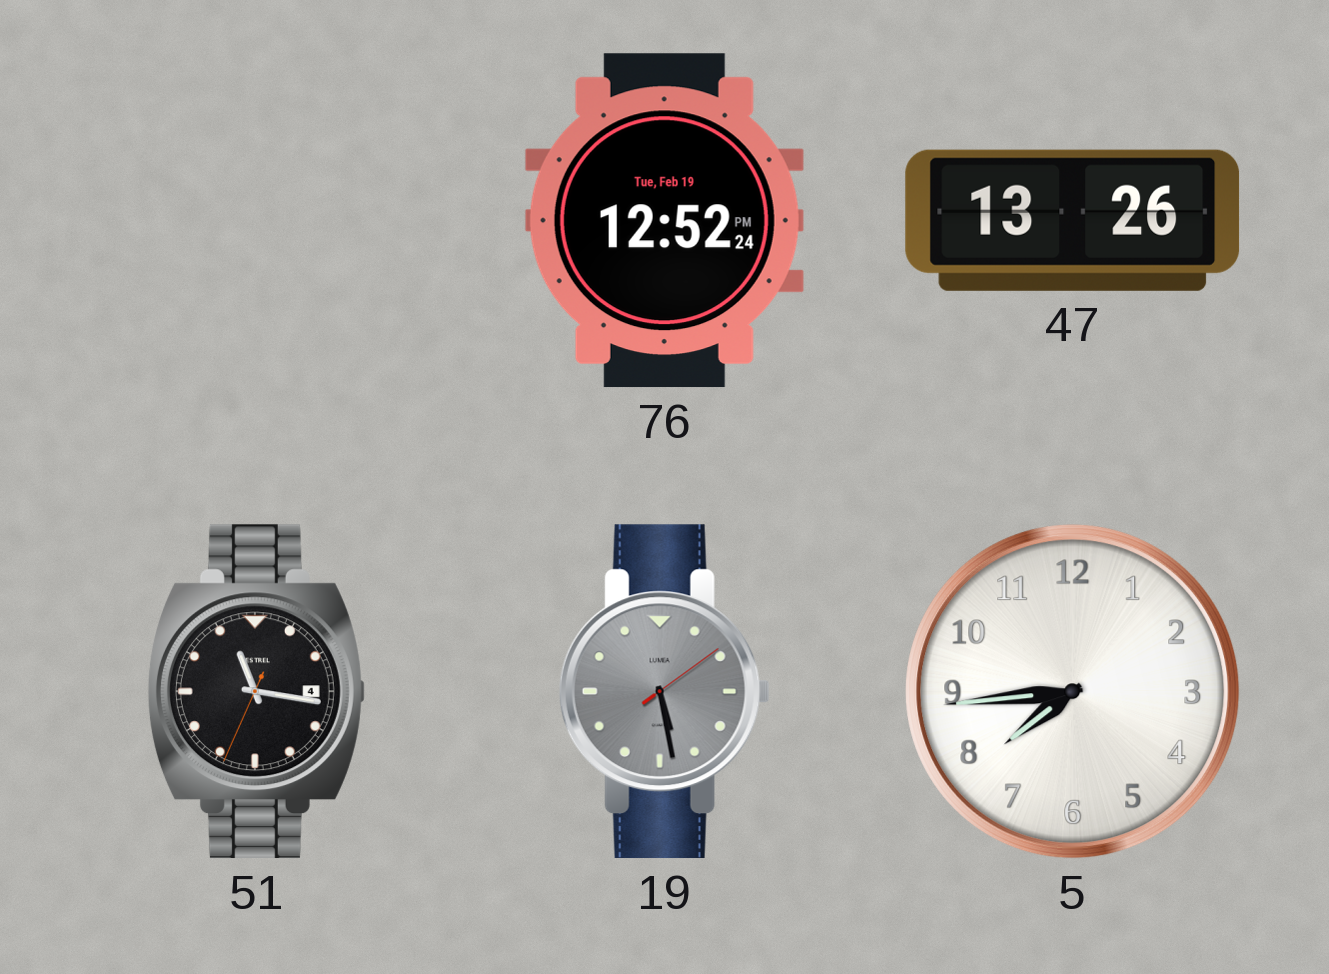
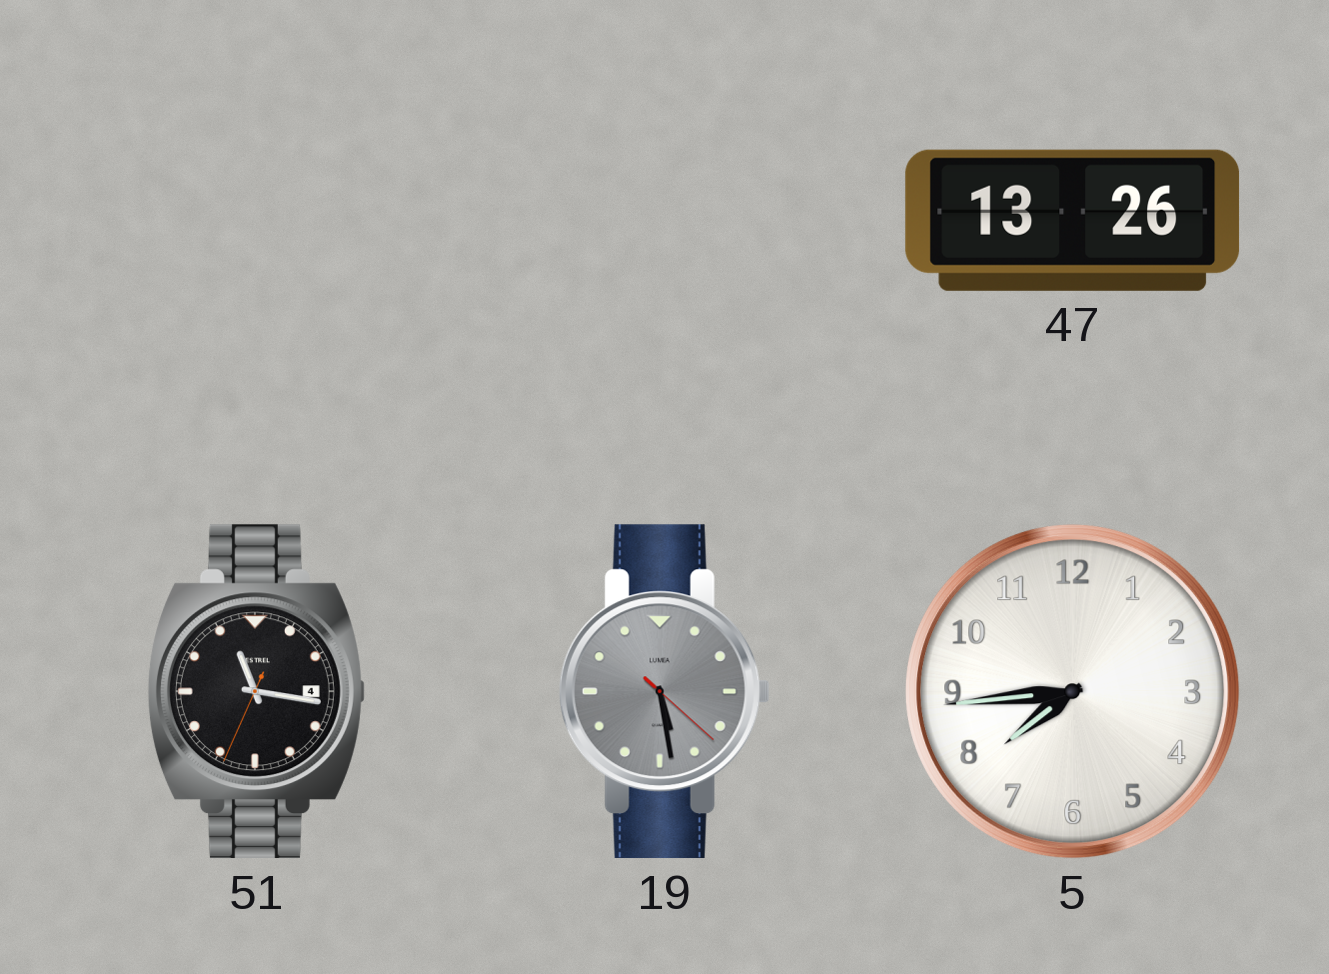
76: 12:52 -> none (664, 221)
19: 5:28:09 -> 5:28:22 (664, 692)
